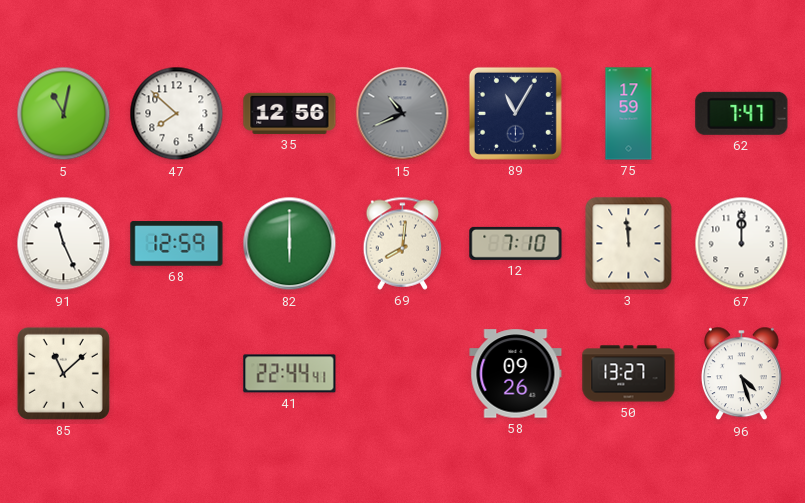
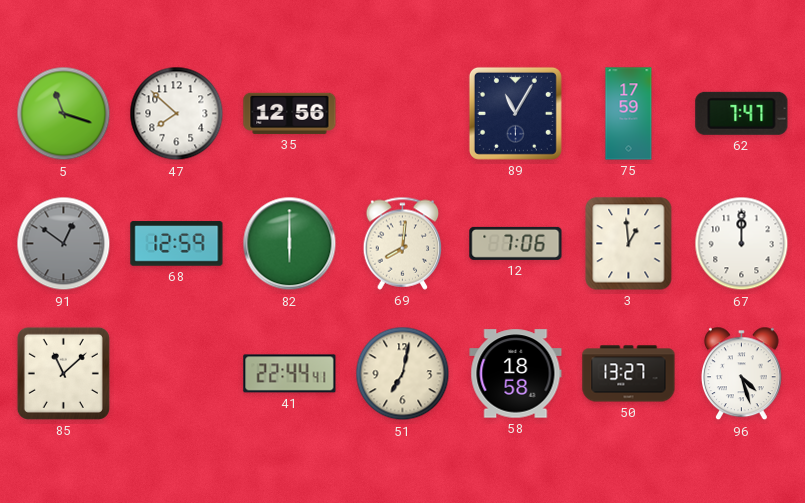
5: 11:02 -> 11:18 (64, 114)
15: 10:41 -> none (403, 114)
91: 11:26 -> 12:51 (64, 244)
91 dial: white -> grey (64, 244)
12: 7:10 -> 7:06 (516, 243)
3: 11:59 -> 12:59 (629, 244)
51: none -> 7:02 (403, 374)
58: 09:26 -> 18:58 (516, 374)
